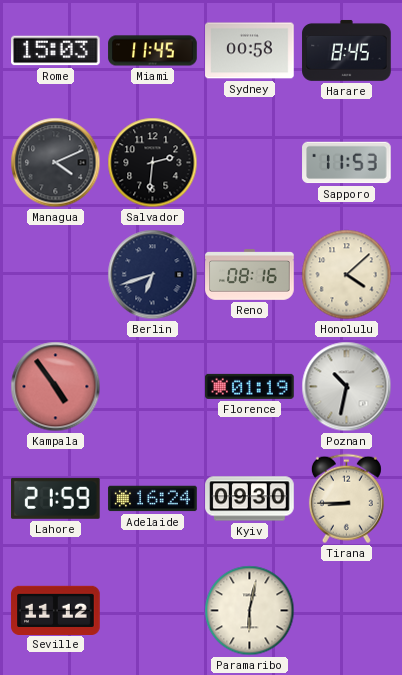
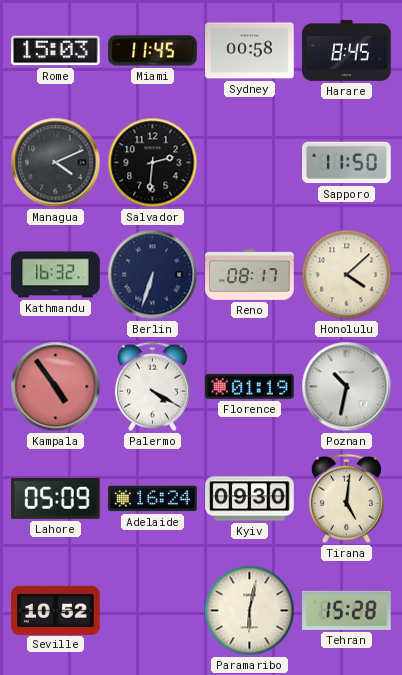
Sapporo: 11:53 -> 11:50 (347, 163)
Kathmandu: none -> 16:32 (56, 275)
Berlin: 6:42 -> 6:33 (153, 275)
Reno: 08:16 -> 08:17 (250, 275)
Palermo: none -> 4:20 (152, 387)
Lahore: 21:59 -> 05:09 (56, 498)
Tirana: 8:45 -> 5:01 (346, 499)
Seville: 11:12 -> 10:52 (56, 610)
Tehran: none -> 15:28 (347, 610)
